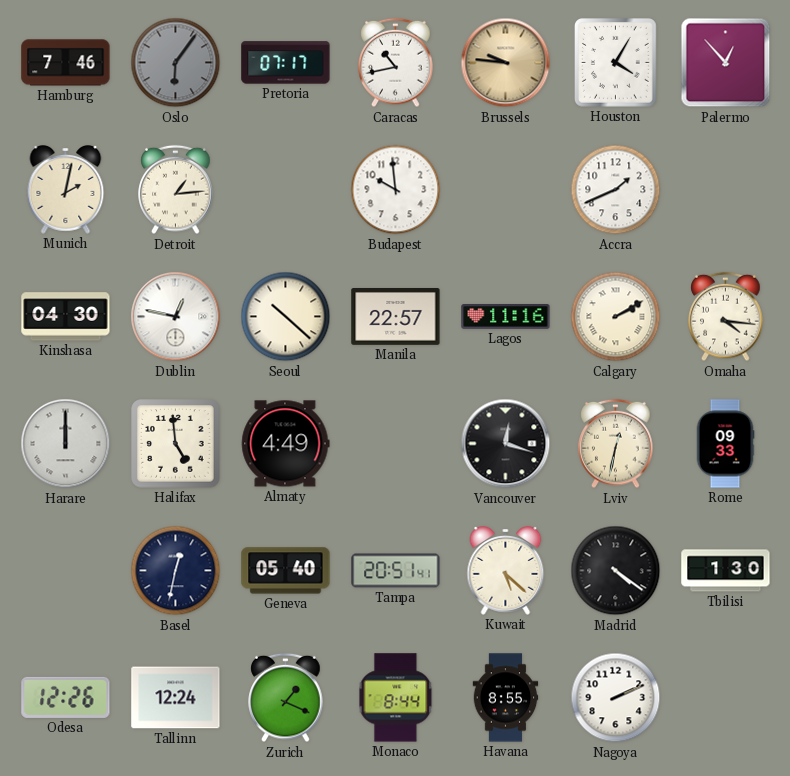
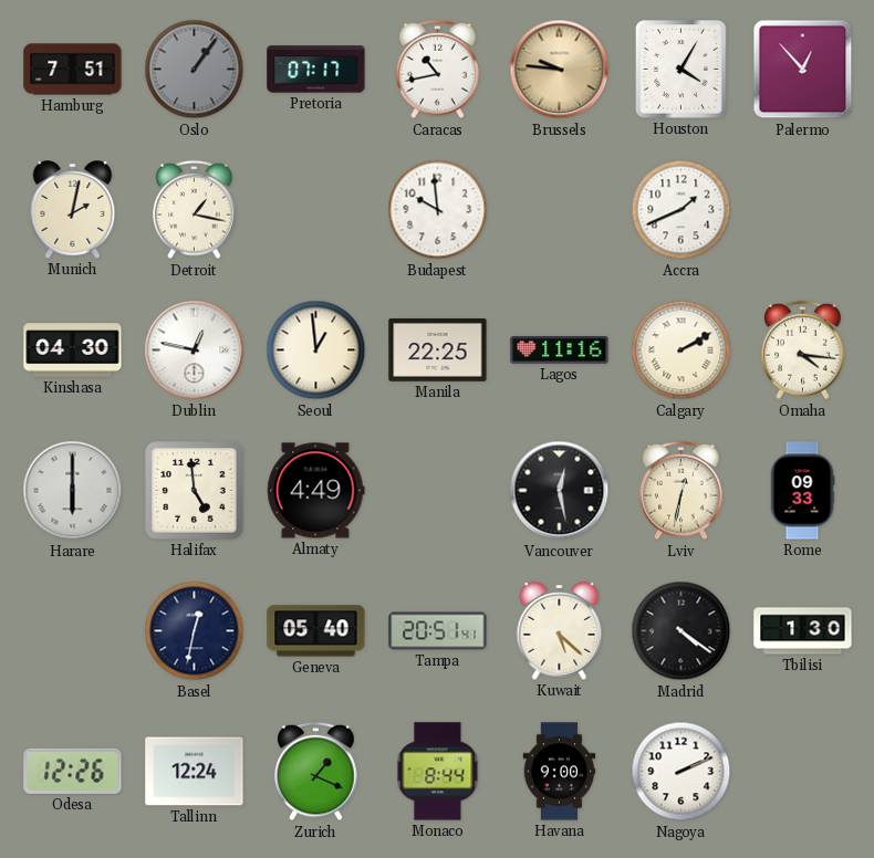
Hamburg: 7:46 -> 7:51 (73, 70)
Oslo: 6:06 -> 1:06 (195, 70)
Detroit: 1:14 -> 1:17 (195, 210)
Seoul: 10:22 -> 12:59 (316, 350)
Manila: 22:57 -> 22:25 (438, 350)
Harare: 12:00 -> 6:00 (73, 491)
Vancouver: 12:18 -> 12:28 (560, 491)
Havana: 8:55 -> 9:00 (560, 772)
